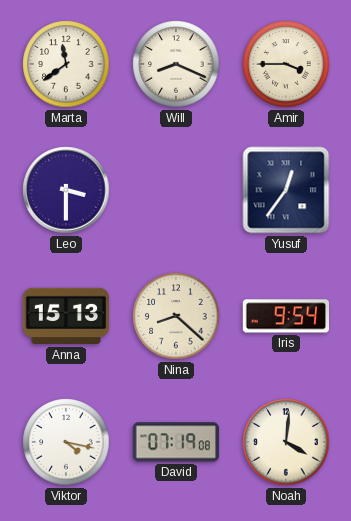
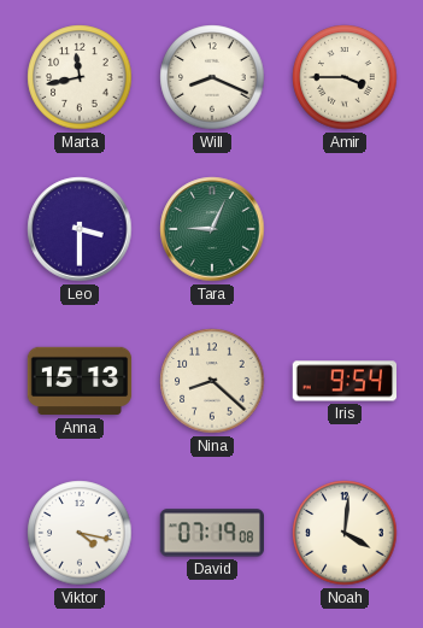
Marta: 11:39 -> 11:43 (80, 77)
Tara: none -> 9:04 (212, 229)
Yusuf: 12:36 -> none (286, 190)
